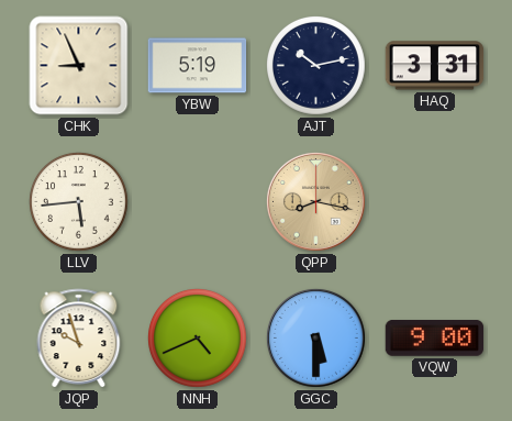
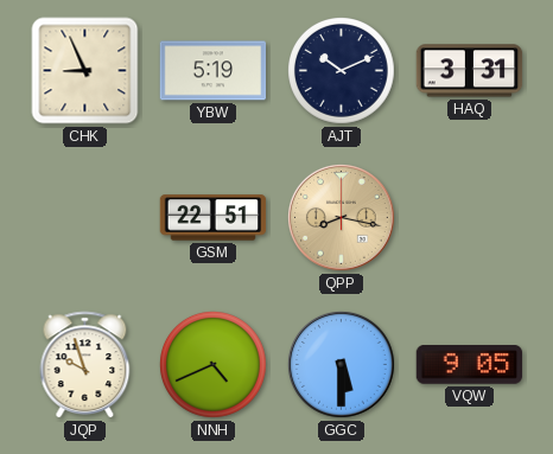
AJT: 10:13 -> 10:11 (342, 71)
LLV: 5:44 -> none (79, 202)
GSM: none -> 22:51 (214, 218)
VQW: 9:00 -> 9:05 (469, 365)
